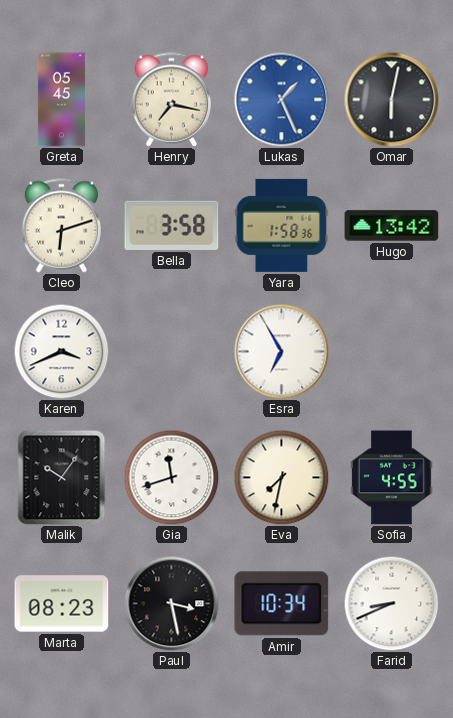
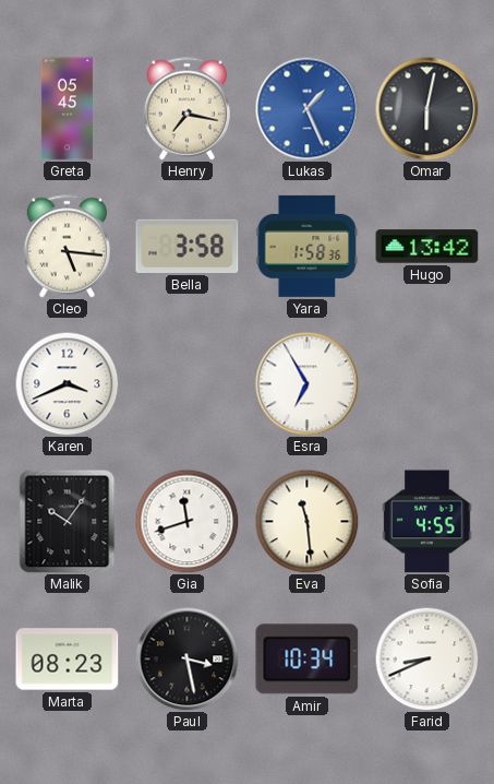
Cleo: 6:12 -> 5:16 (67, 247)
Eva: 7:32 -> 11:29 (306, 521)
